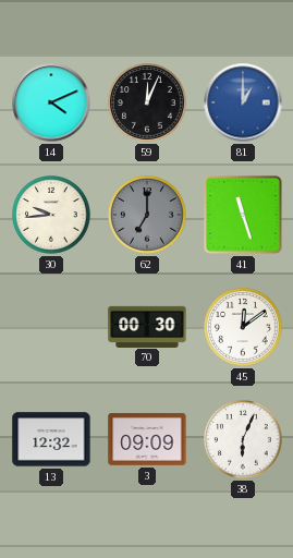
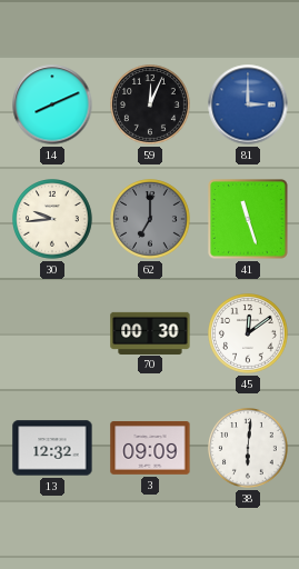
14: 4:11 -> 8:11 (52, 104)
81: 1:00 -> 3:00 (248, 104)
38: 6:04 -> 6:01 (249, 449)
